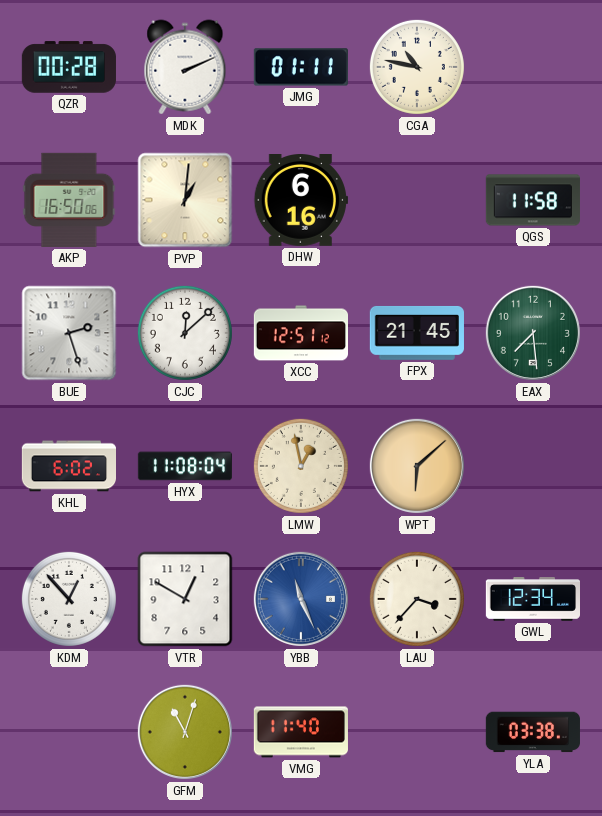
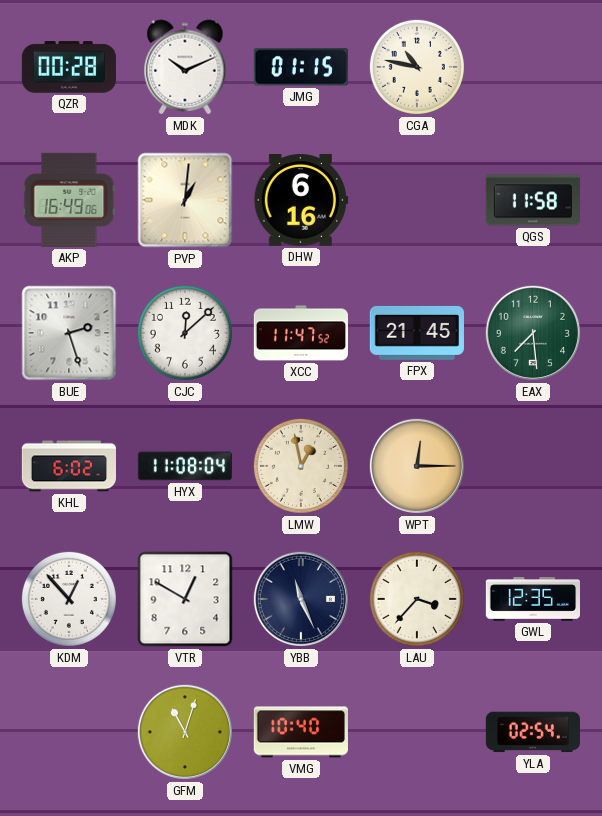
MDK: 2:11 -> 10:11 (185, 67)
JMG: 01:11 -> 01:15 (301, 67)
AKP: 16:50 -> 16:49 (69, 200)
XCC: 12:51 -> 11:47 (300, 333)
WPT: 6:08 -> 12:15 (417, 466)
YBB dial: blue -> navy (301, 599)
GWL: 12:34 -> 12:35 (532, 599)
VMG: 11:40 -> 10:40 (301, 732)
YLA: 03:38 -> 02:54 (533, 732)
